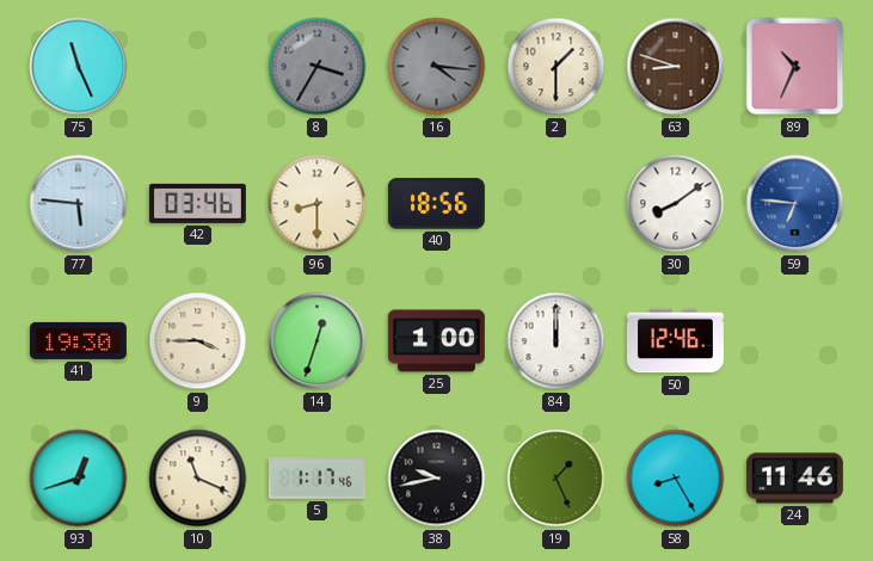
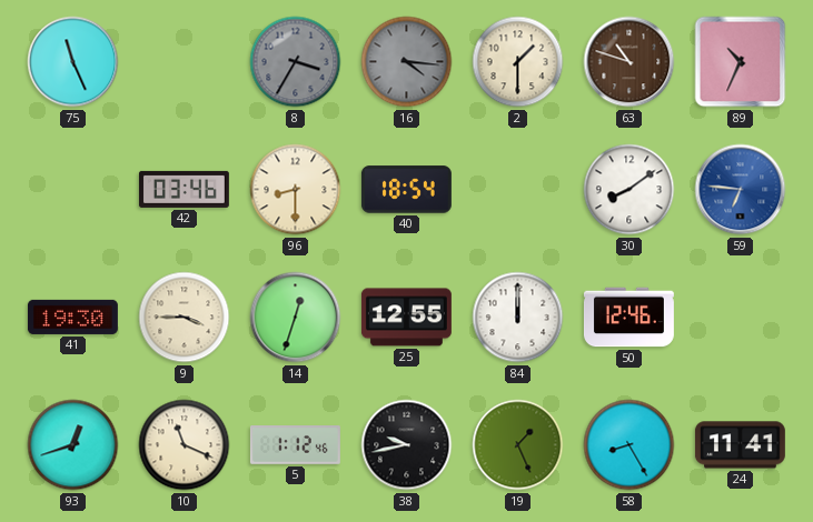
63: 8:48 -> 10:48 (629, 62)
77: 5:46 -> none (79, 204)
40: 18:56 -> 18:54 (406, 190)
25: 1:00 -> 12:55 (406, 318)
5: 1:17 -> 1:12 (295, 445)
24: 11:46 -> 11:41 (740, 445)
